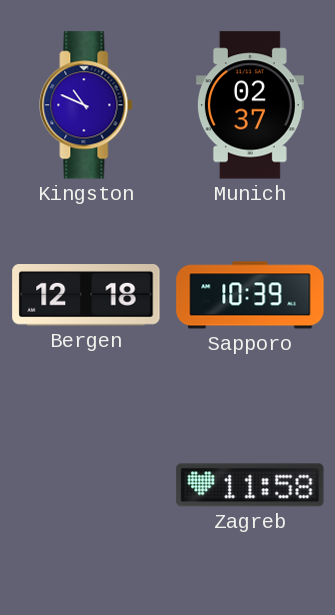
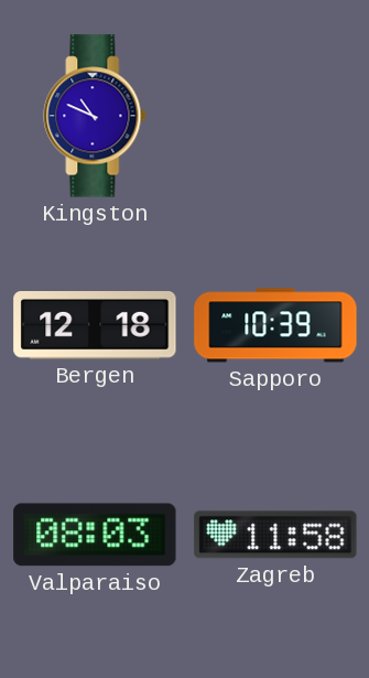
Munich: 02:37 -> none (250, 105)
Valparaiso: none -> 08:03 (95, 535)
